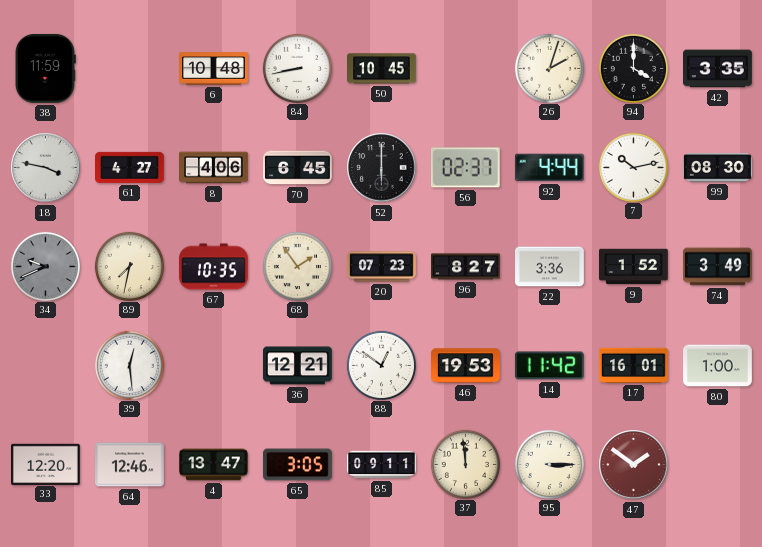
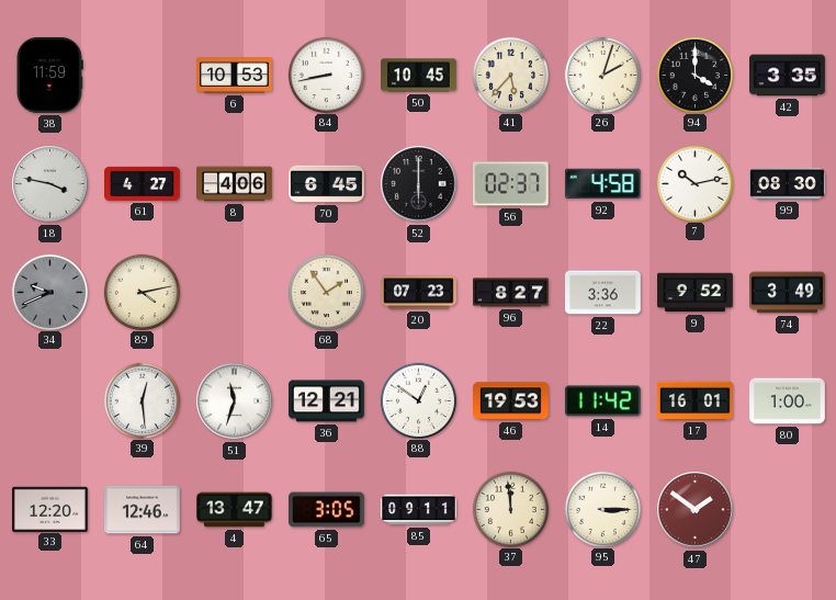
6: 10:48 -> 10:53 (235, 76)
41: none -> 5:37 (510, 75)
92: 4:44 -> 4:58 (602, 184)
89: 7:32 -> 4:13 (142, 292)
67: 10:35 -> none (214, 267)
9: 1:52 -> 9:52 (696, 293)
51: none -> 11:33 (235, 401)
